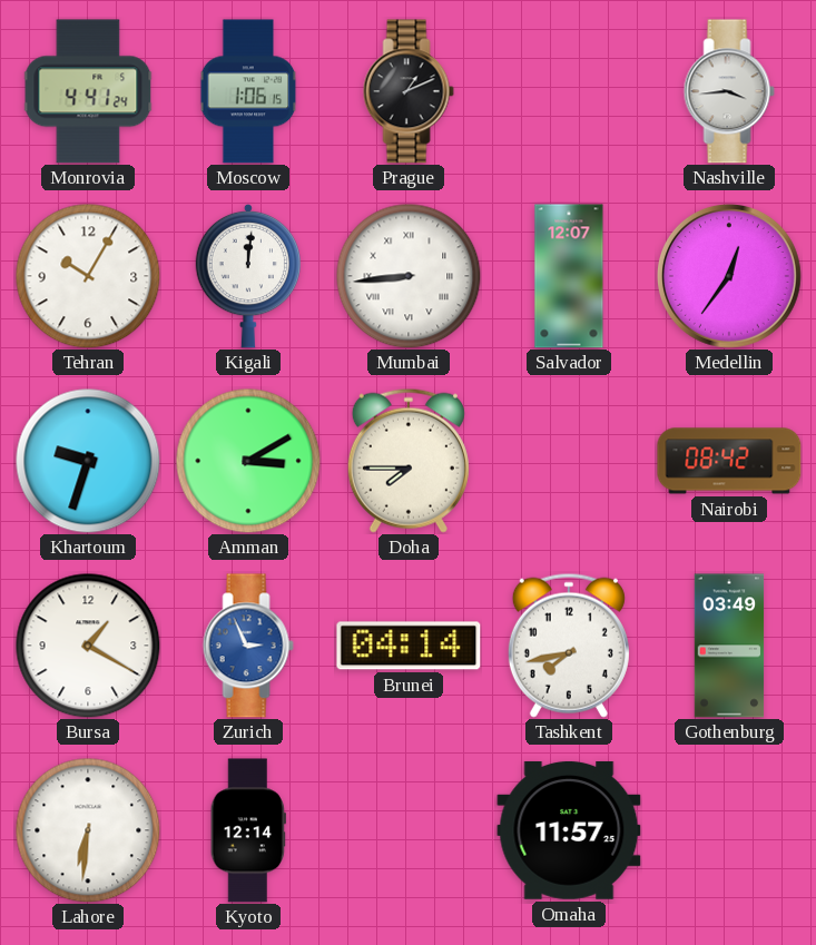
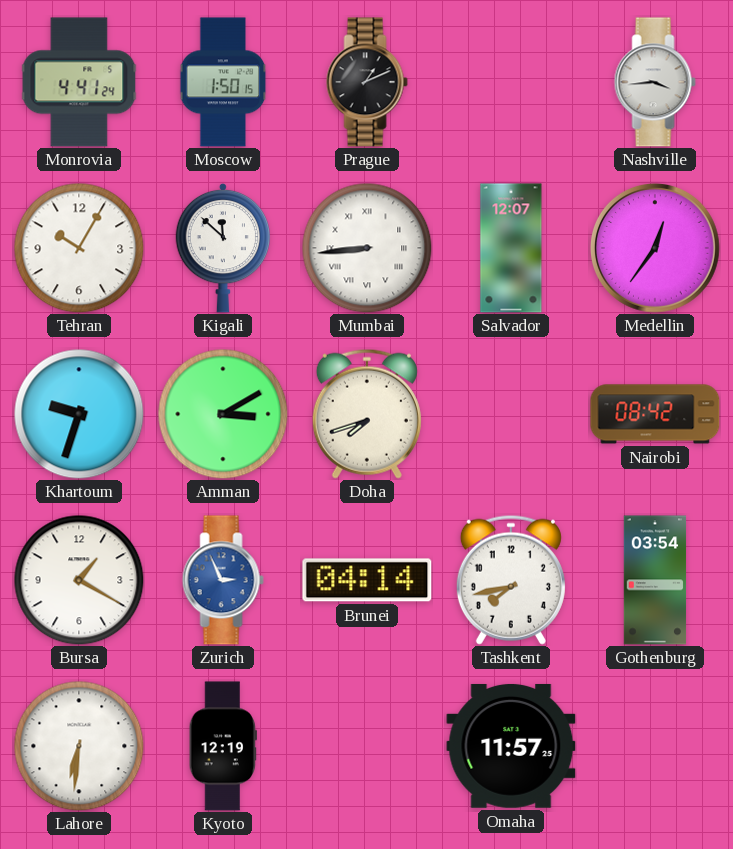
Moscow: 1:06 -> 1:50 (223, 82)
Kigali: 12:01 -> 11:52 (222, 248)
Doha: 7:45 -> 7:42 (367, 414)
Gothenburg: 03:49 -> 03:54 (655, 580)
Kyoto: 12:14 -> 12:19 (223, 746)
